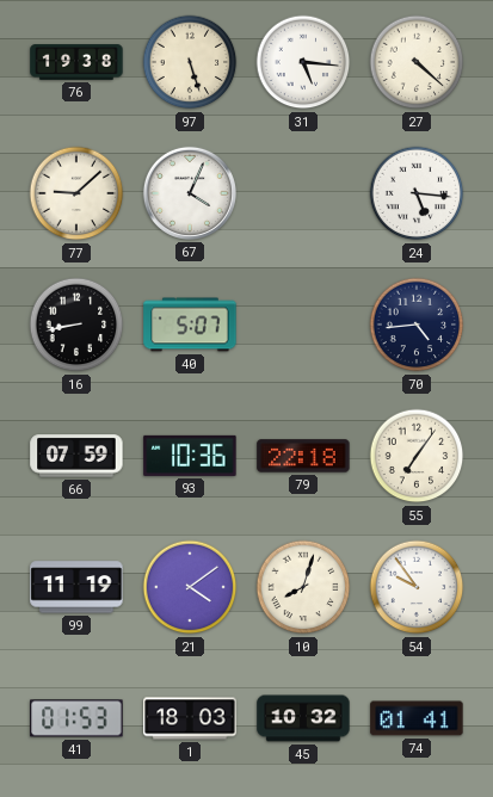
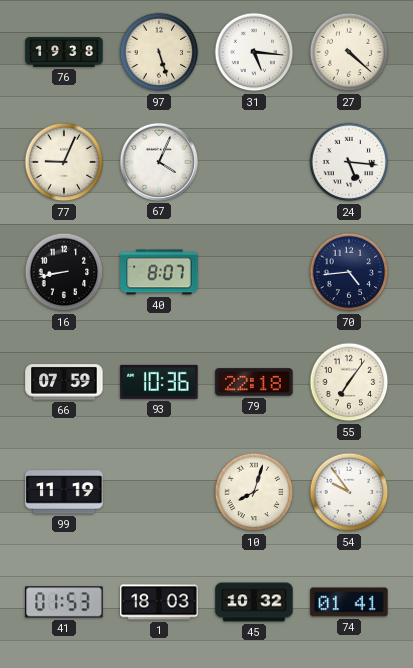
77: 9:08 -> 9:04 (64, 162)
40: 5:07 -> 8:07 (159, 272)
21: 4:09 -> none (190, 587)
